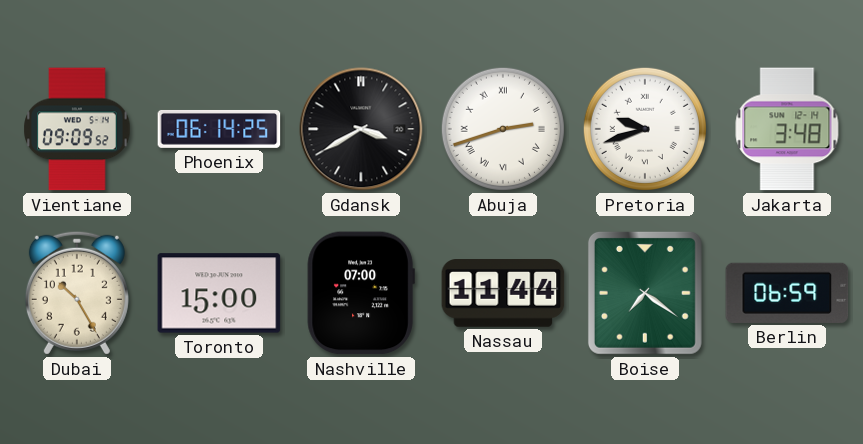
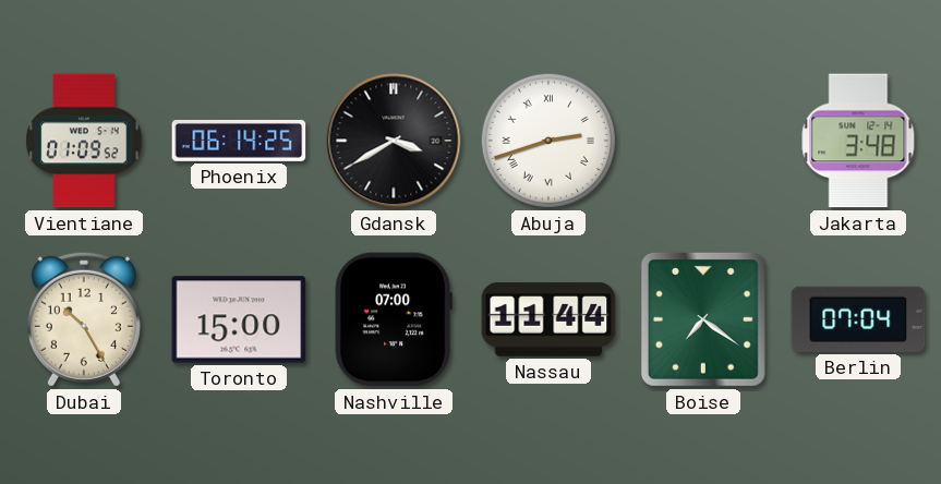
Vientiane: 09:09 -> 01:09 (84, 141)
Pretoria: 9:42 -> none (645, 129)
Berlin: 06:59 -> 07:04 (858, 319)
